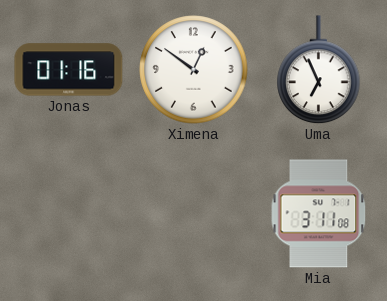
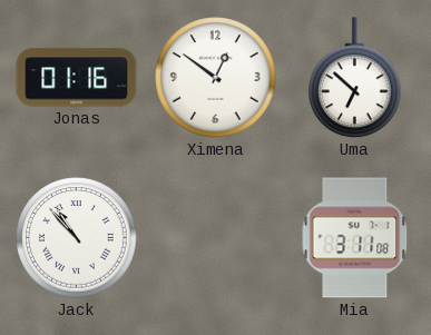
Uma: 6:56 -> 6:52 (355, 78)
Jack: none -> 10:53 (77, 238)
